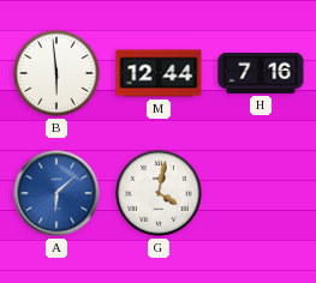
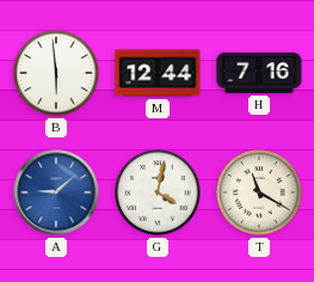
A: 6:08 -> 9:08 (56, 192)
T: none -> 11:20 (259, 192)
